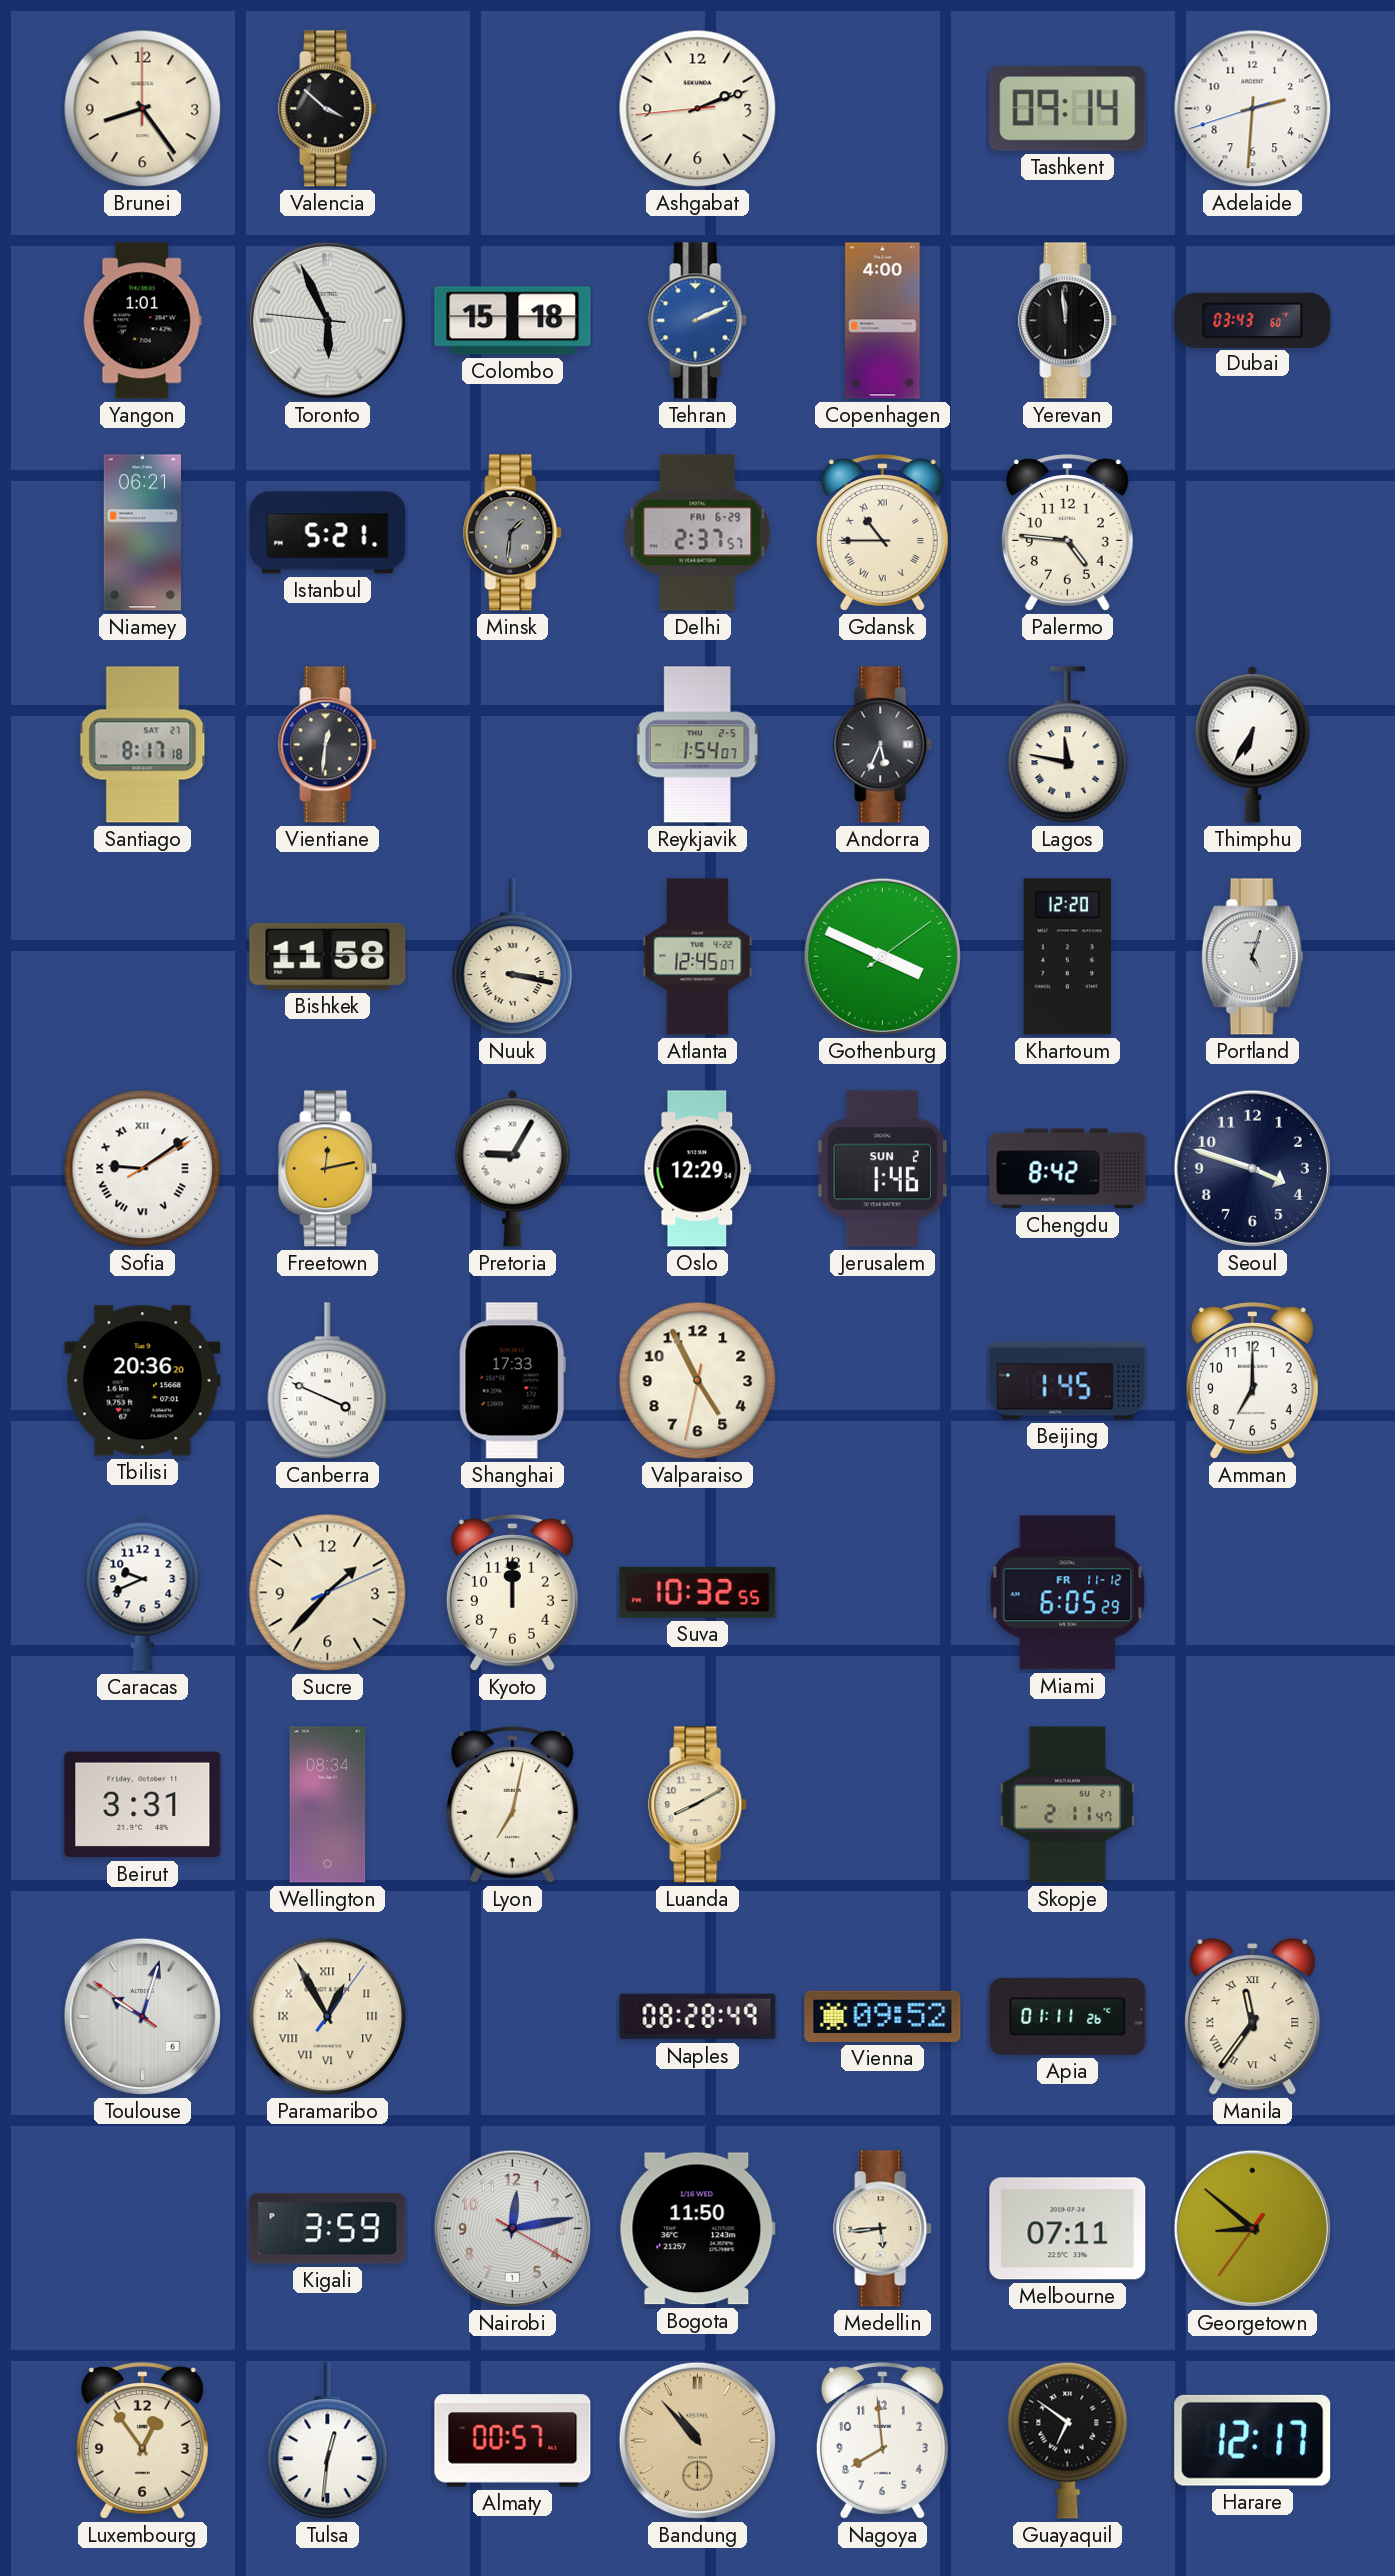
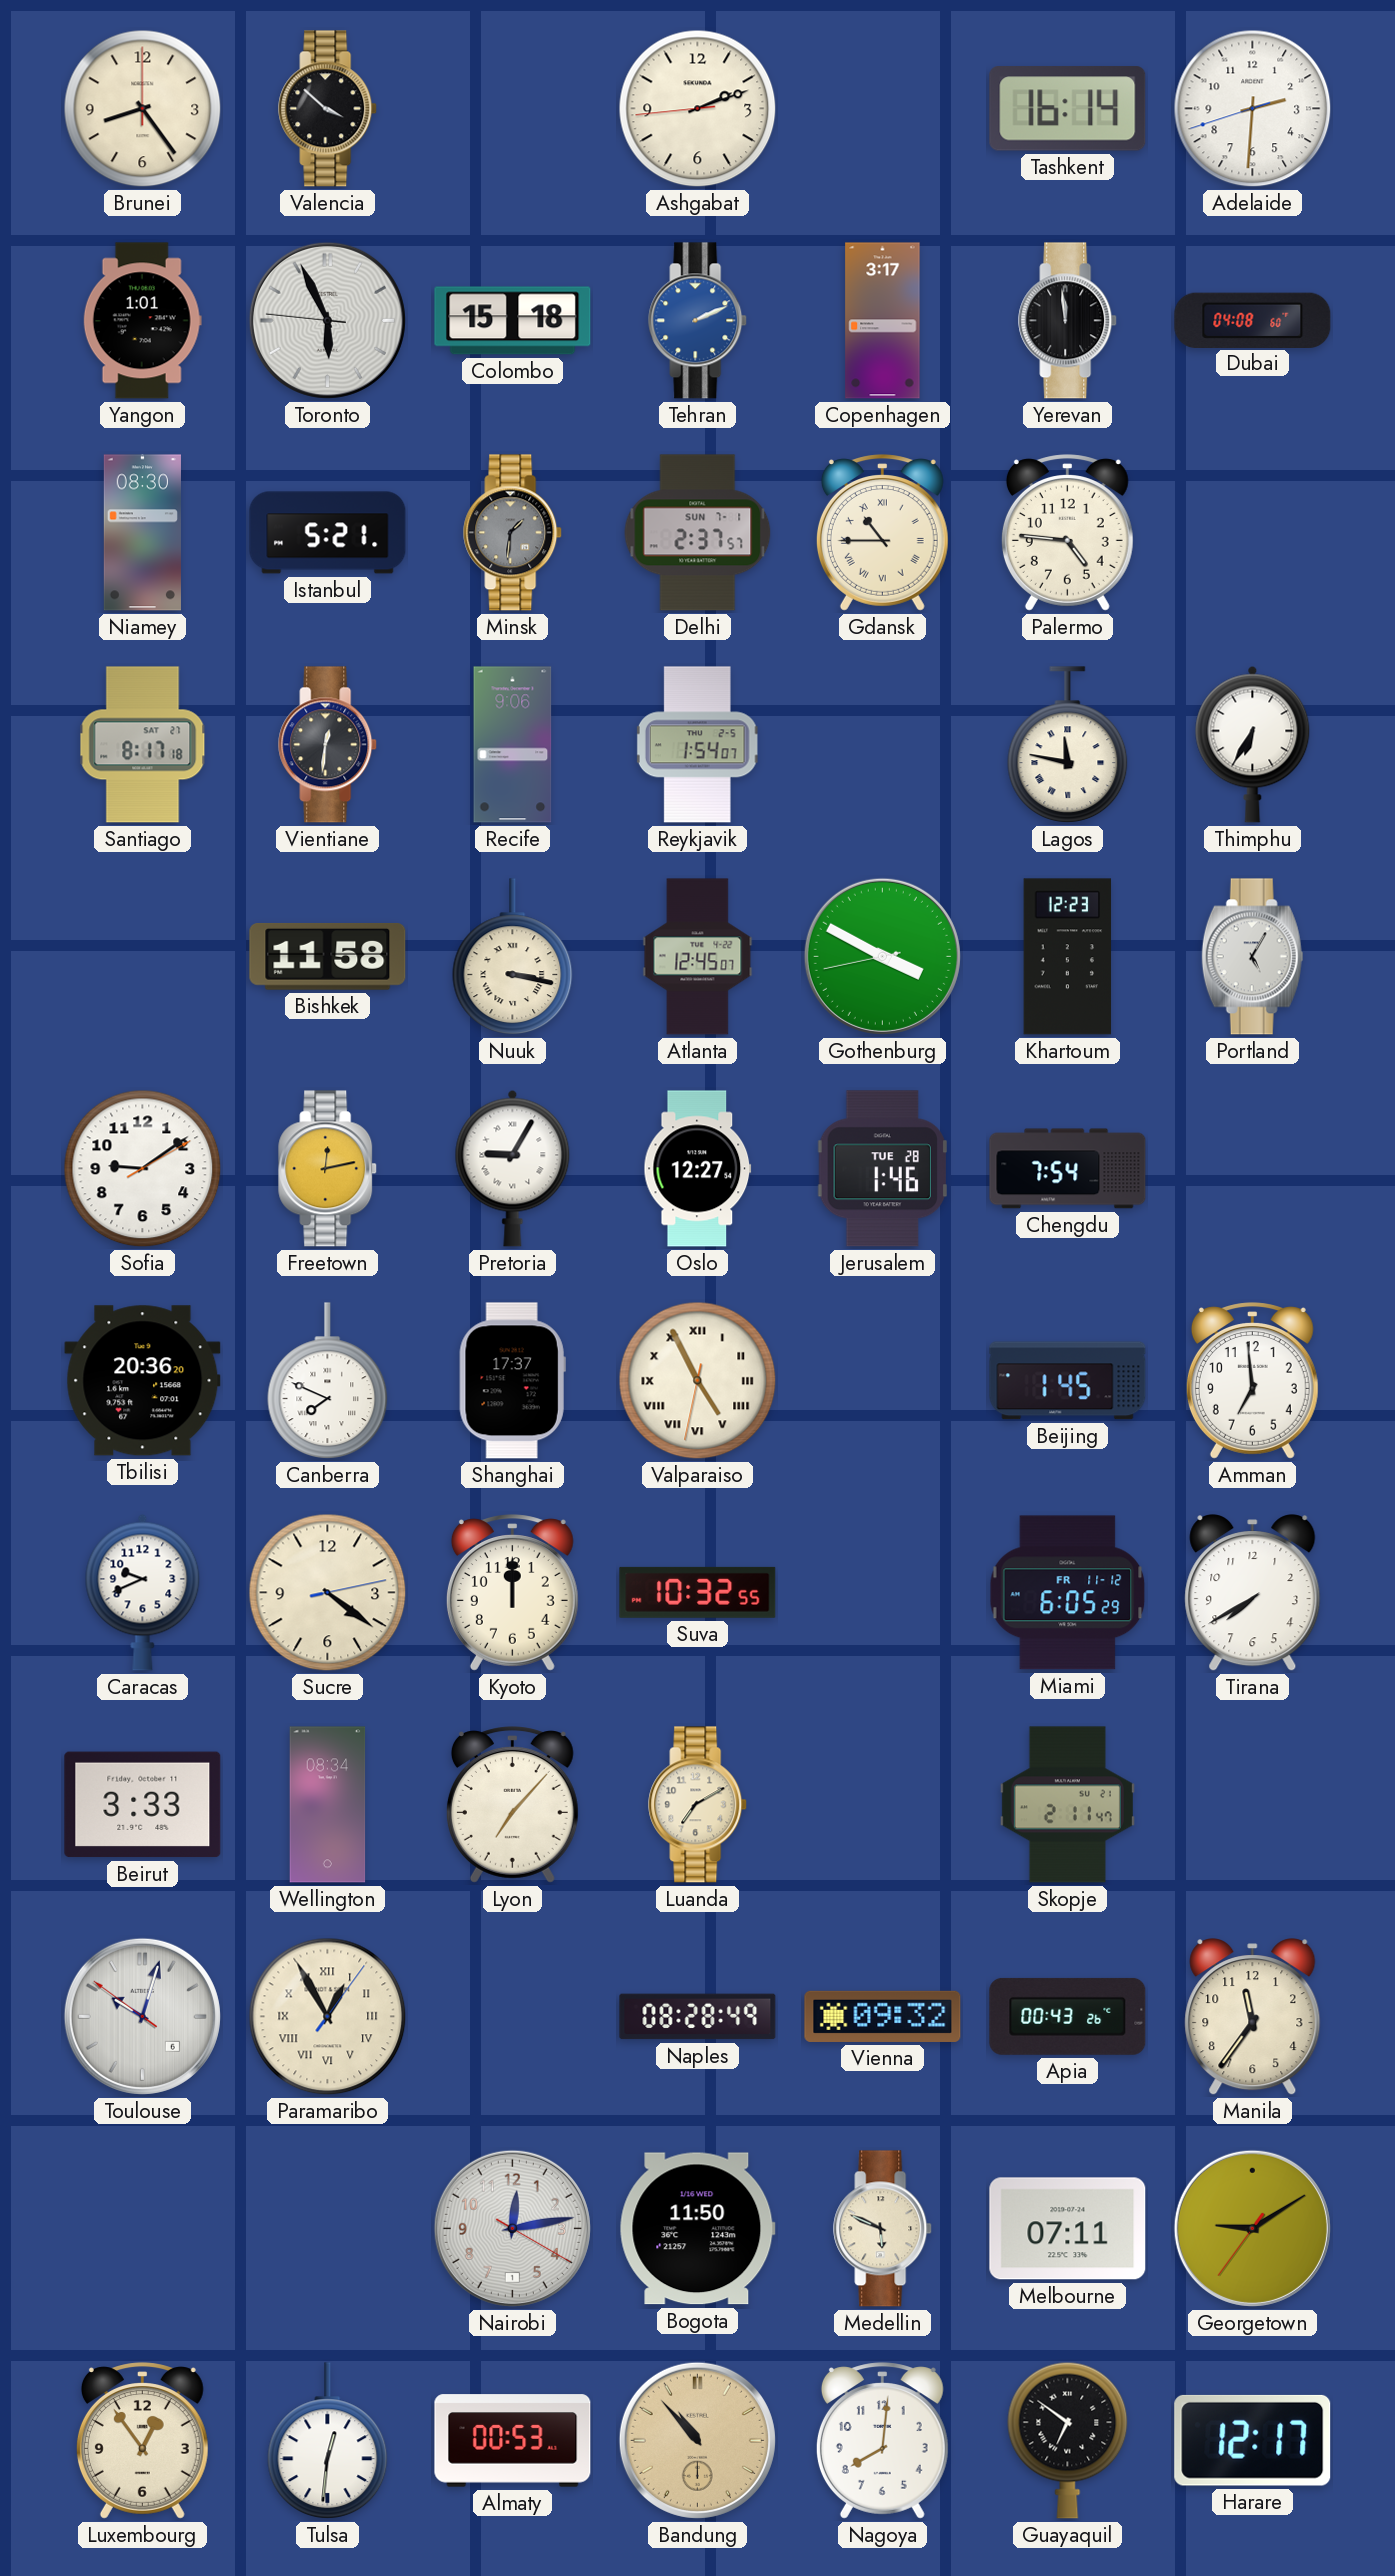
Tashkent: 09:14 -> 16:14 (1068, 109)
Copenhagen: 4:00 -> 3:17 (883, 321)
Dubai: 03:43 -> 04:08 (1253, 320)
Niamey: 06:21 -> 08:30 (142, 533)
Delhi date: FRI 6-29 -> SUN 7-1 (698, 533)
Recife: none -> 9:06 (513, 745)
Andorra: 5:34 -> none (883, 745)
Gothenburg: 3:49:09 -> 3:49:43 (882, 956)
Khartoum: 12:20 -> 12:23 (1068, 957)
Portland: 5:03 -> 5:05 (1253, 957)
Sofia numerals: Roman -> Arabic (143, 1169)
Oslo: 12:29 -> 12:27 (698, 1169)
Jerusalem date: SUN 2 -> TUE 28 (882, 1169)
Chengdu: 8:42 -> 7:54 (1068, 1169)
Seoul: 3:48 -> none (1252, 1168)
Canberra: 3:49 -> 7:49 (328, 1381)
Shanghai: 17:33 -> 17:37 (512, 1381)
Valparaiso numerals: Arabic -> Roman (698, 1381)
Amman: 7:00 -> 6:59 (1252, 1381)
Sucre: 1:37 -> 4:21 (328, 1593)
Tirana: none -> 7:40 (1253, 1593)
Beirut: 3:31 -> 3:33 (143, 1805)
Lyon: 7:02 -> 7:07 (512, 1805)
Luanda: 8:10 -> 7:10 (698, 1805)
Vienna: 09:52 -> 09:32 (883, 2016)
Apia: 01:11 -> 00:43 (1068, 2016)
Manila numerals: Roman -> Arabic (1253, 2017)
Kigali: 3:59 -> none (328, 2229)
Medellin: 5:44 -> 5:49 (883, 2229)
Georgetown: 8:51 -> 9:09 (1252, 2228)
Almaty: 00:57 -> 00:53 (513, 2441)
Nagoya: 7:59 -> 8:01 (882, 2441)
